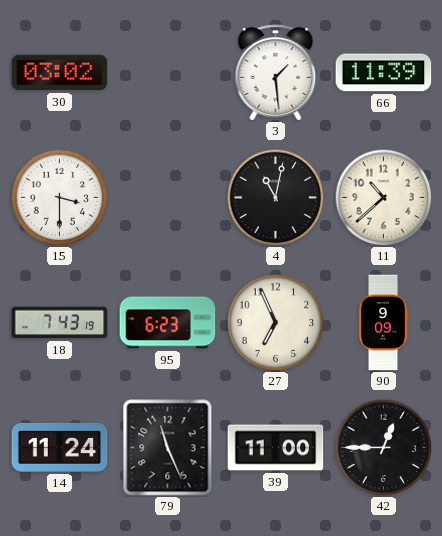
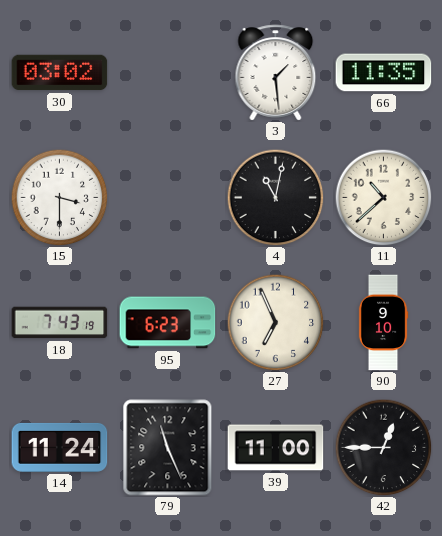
66: 11:39 -> 11:35 (384, 73)
90: 9:09 -> 9:10 (383, 323)
